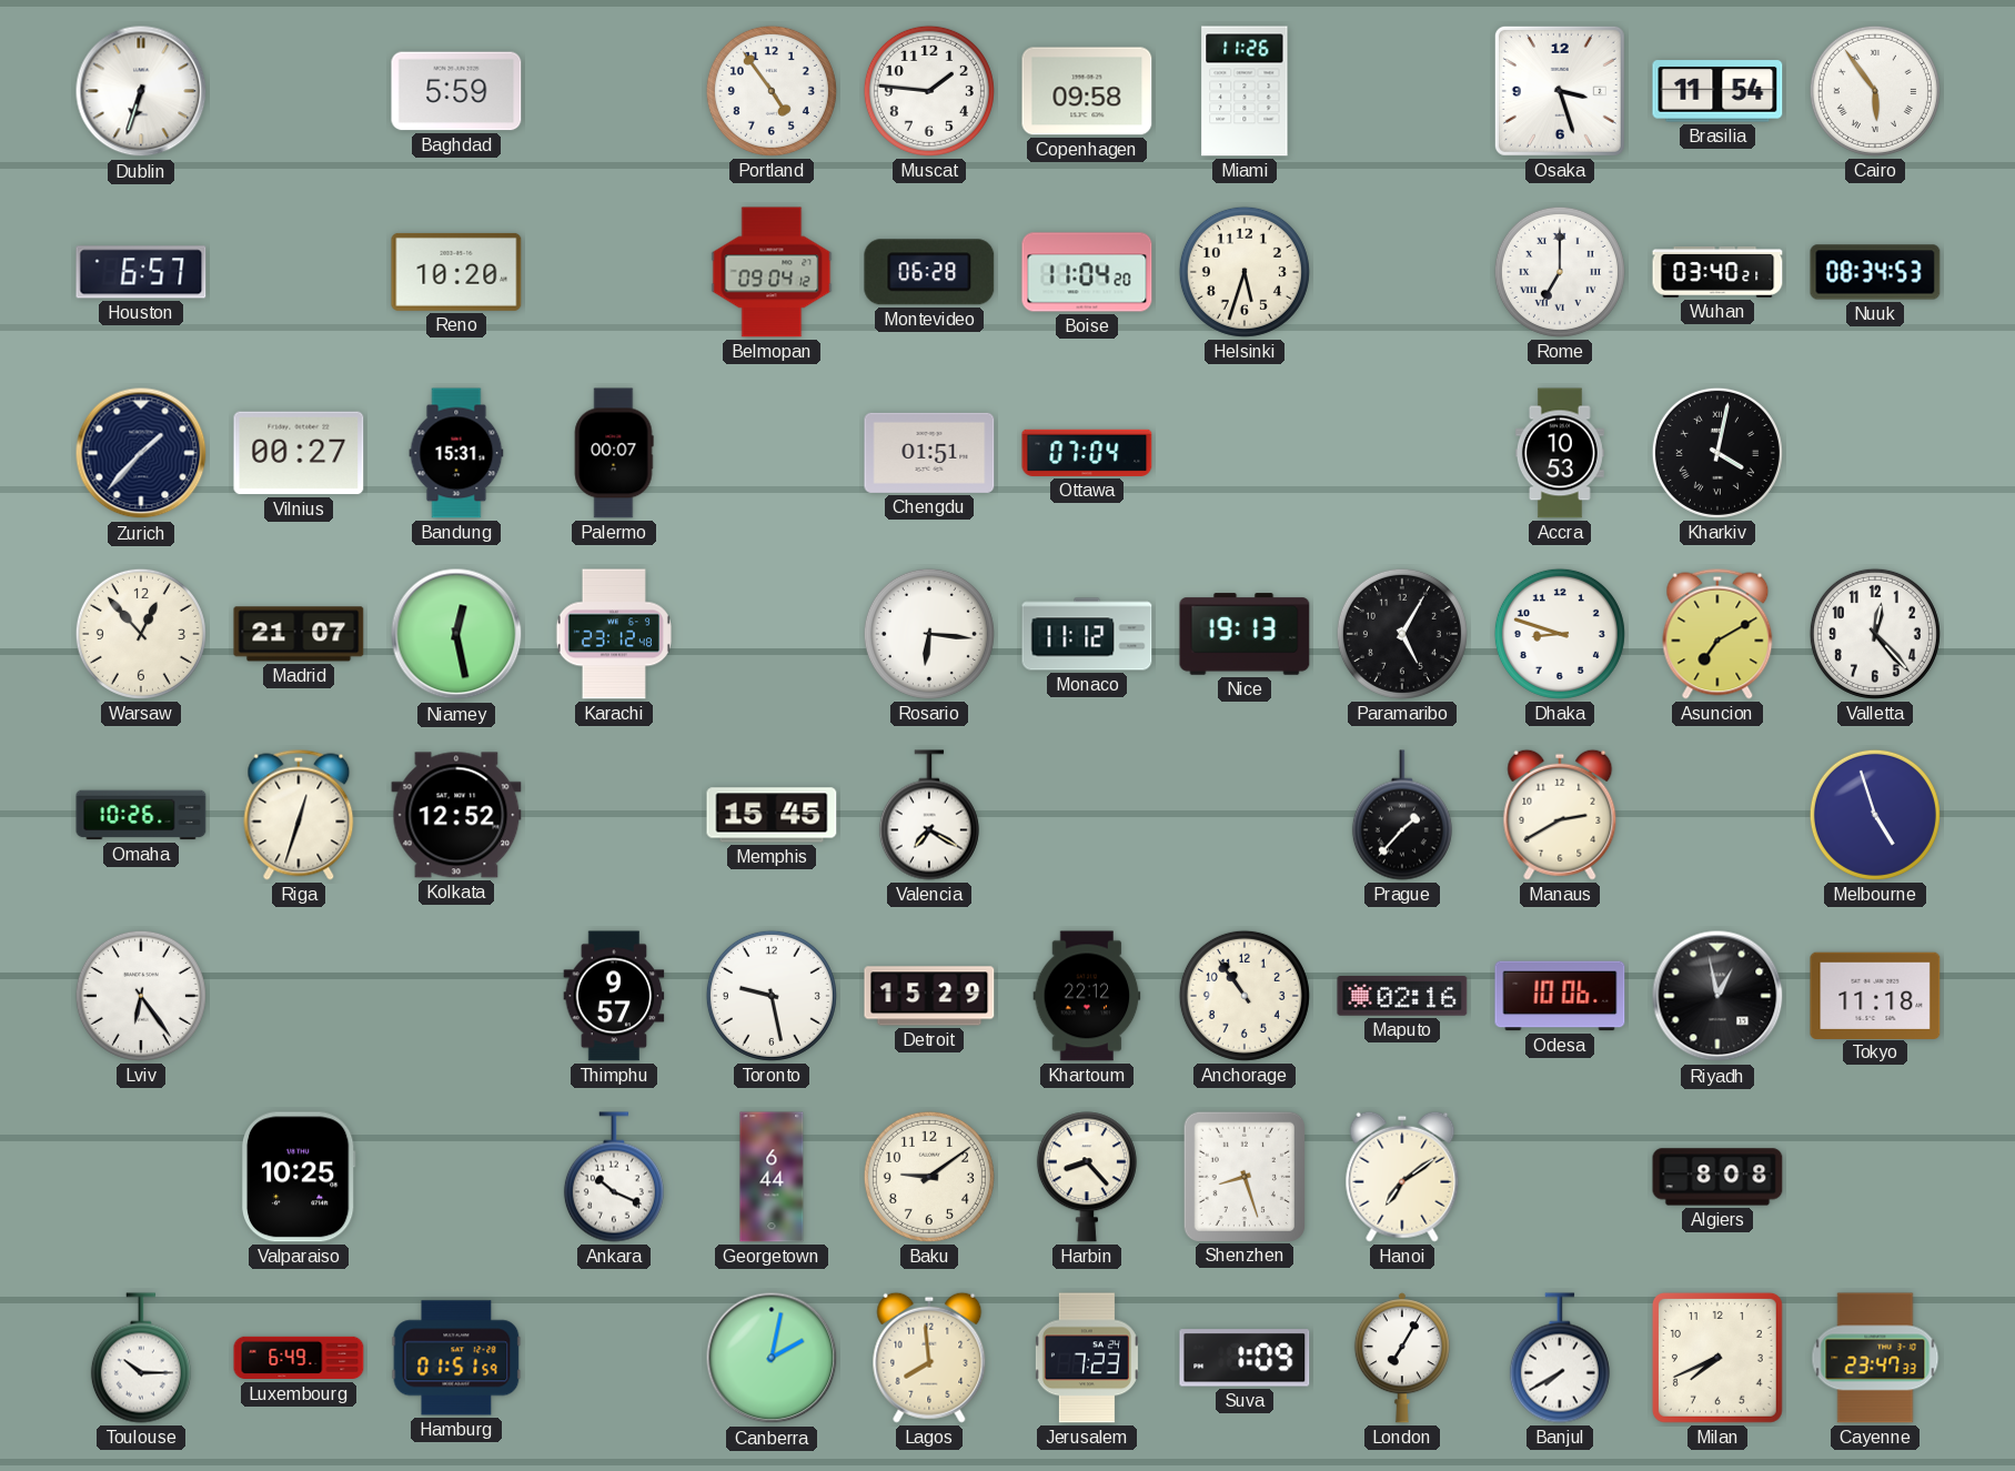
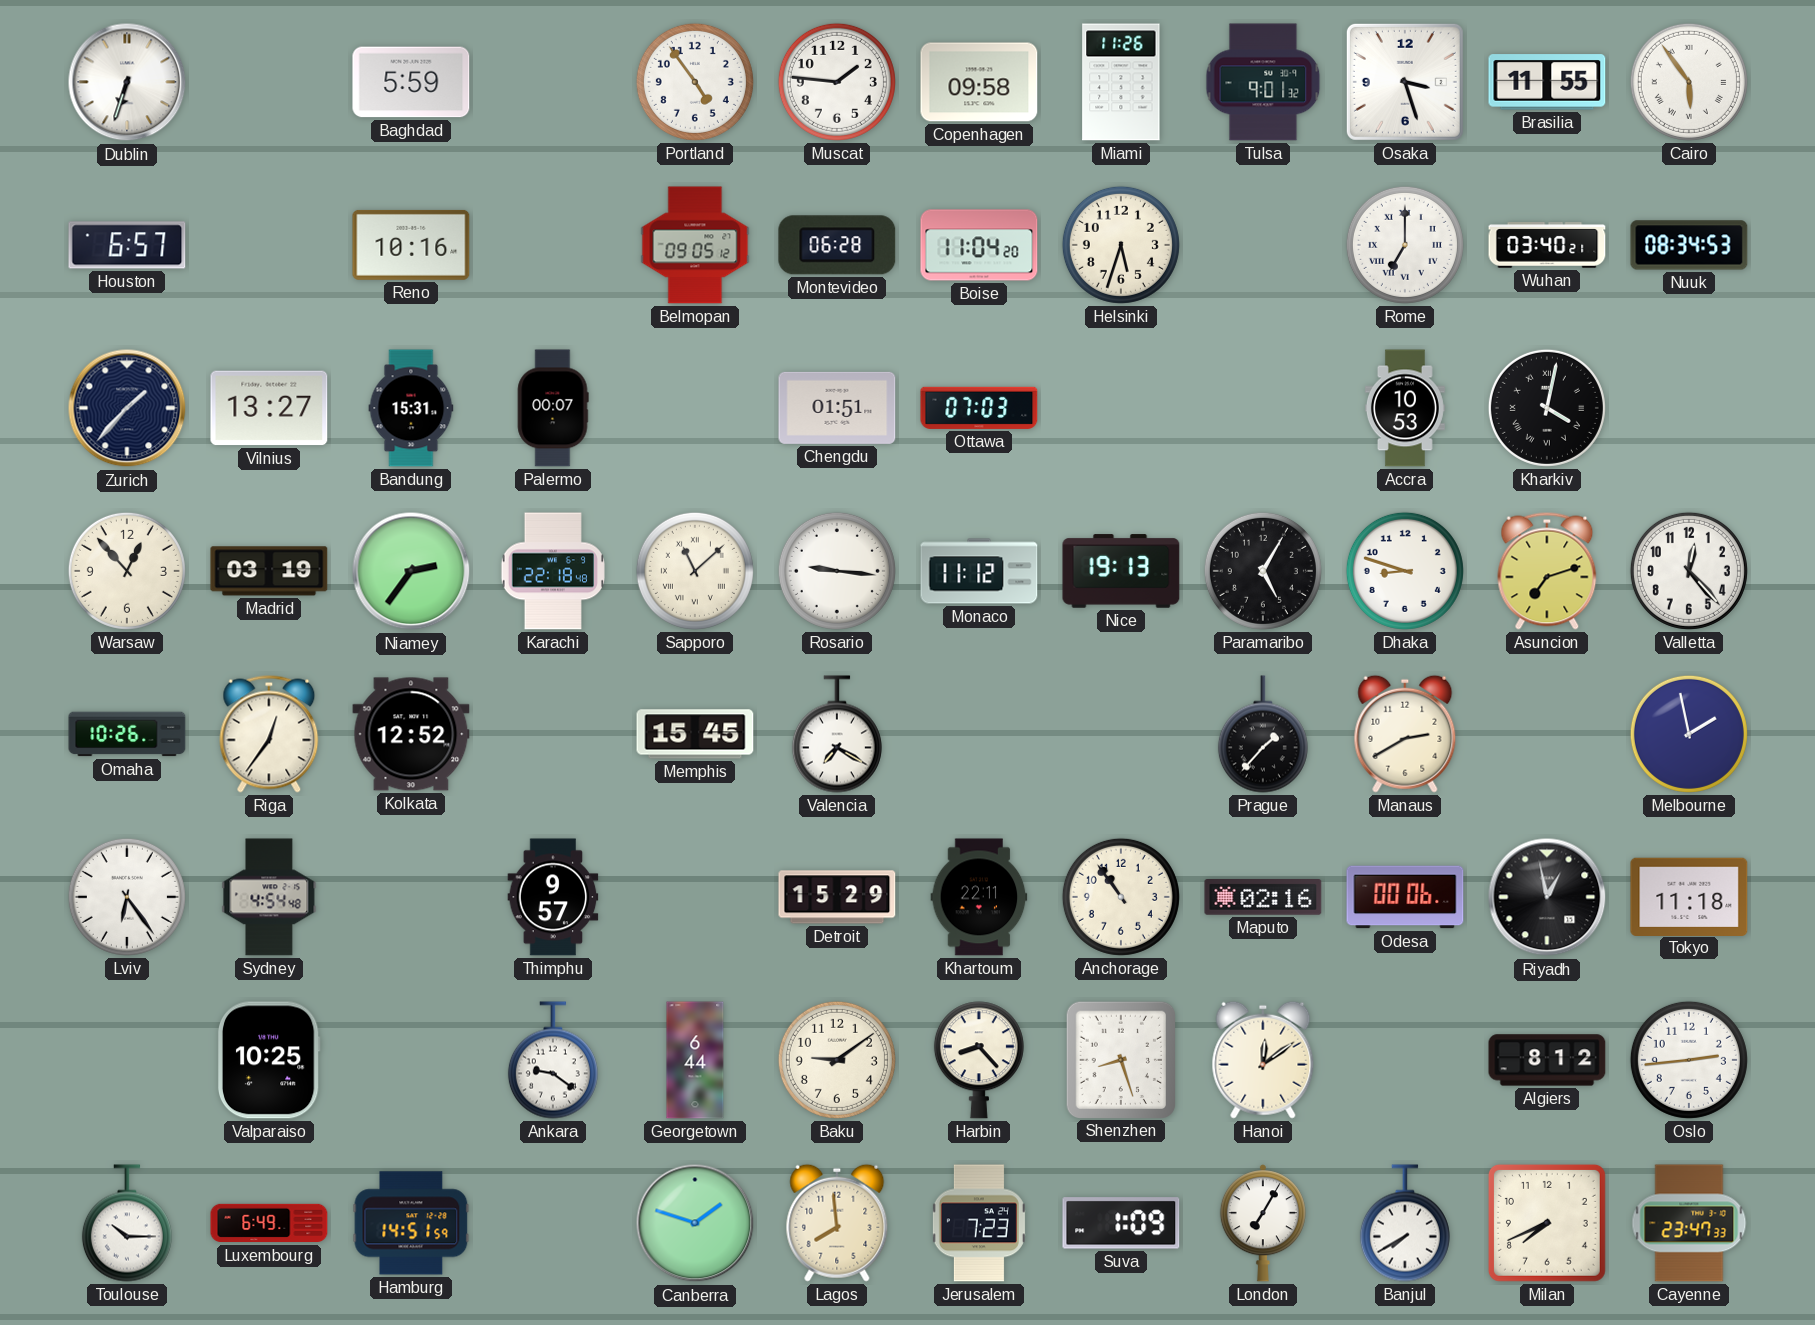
Tulsa: none -> 9:01 (1263, 82)
Brasilia: 11:54 -> 11:55 (1547, 82)
Reno: 10:20 -> 10:16 (411, 245)
Belmopan: 09:04 -> 09:05 (695, 245)
Vilnius: 00:27 -> 13:27 (269, 408)
Ottawa: 07:04 -> 07:03 (979, 408)
Madrid: 21:07 -> 03:19 (269, 571)
Niamey: 12:28 -> 2:36 (411, 571)
Karachi: 23:12 -> 22:18 (552, 571)
Sapporo: none -> 11:08 (695, 571)
Rosario: 6:16 -> 9:16 (837, 571)
Asuncion: 7:10 -> 7:12 (1547, 571)
Riga: 12:33 -> 12:36 (269, 734)
Melbourne: 4:57 -> 1:58 (1689, 734)
Sydney: none -> 4:54 (269, 897)
Toronto: 9:28 -> none (772, 996)
Khartoum: 22:12 -> 22:11 (979, 897)
Odesa: 10:06 -> 00:06 (1405, 897)
Ankara: 10:19 -> 9:21 (553, 1060)
Hanoi: 7:09 -> 12:09 (1263, 1060)
Algiers: 8:08 -> 8:12 (1547, 1060)
Oslo: none -> 2:44 (1689, 1060)
Hamburg: 01:51 -> 14:51 (411, 1223)
Canberra: 2:02 -> 1:48 (695, 1223)
